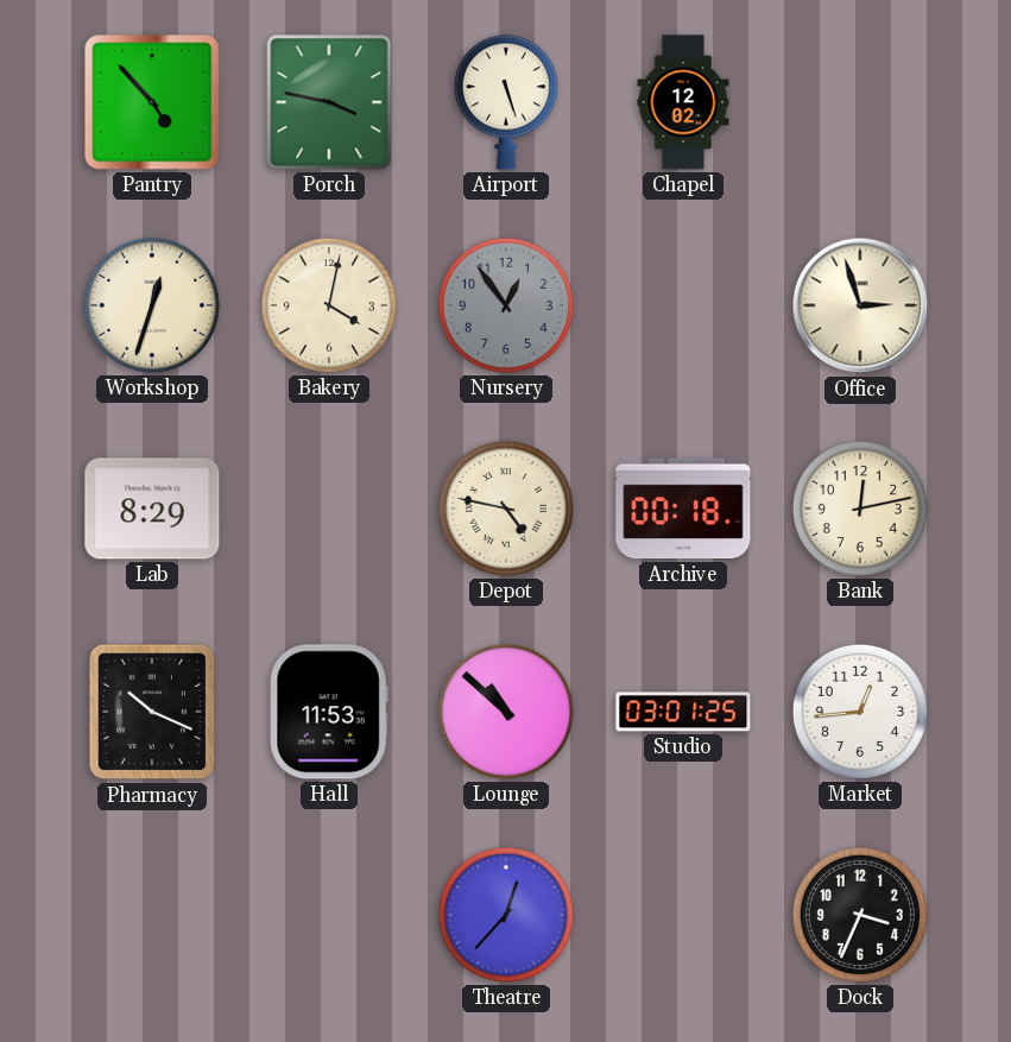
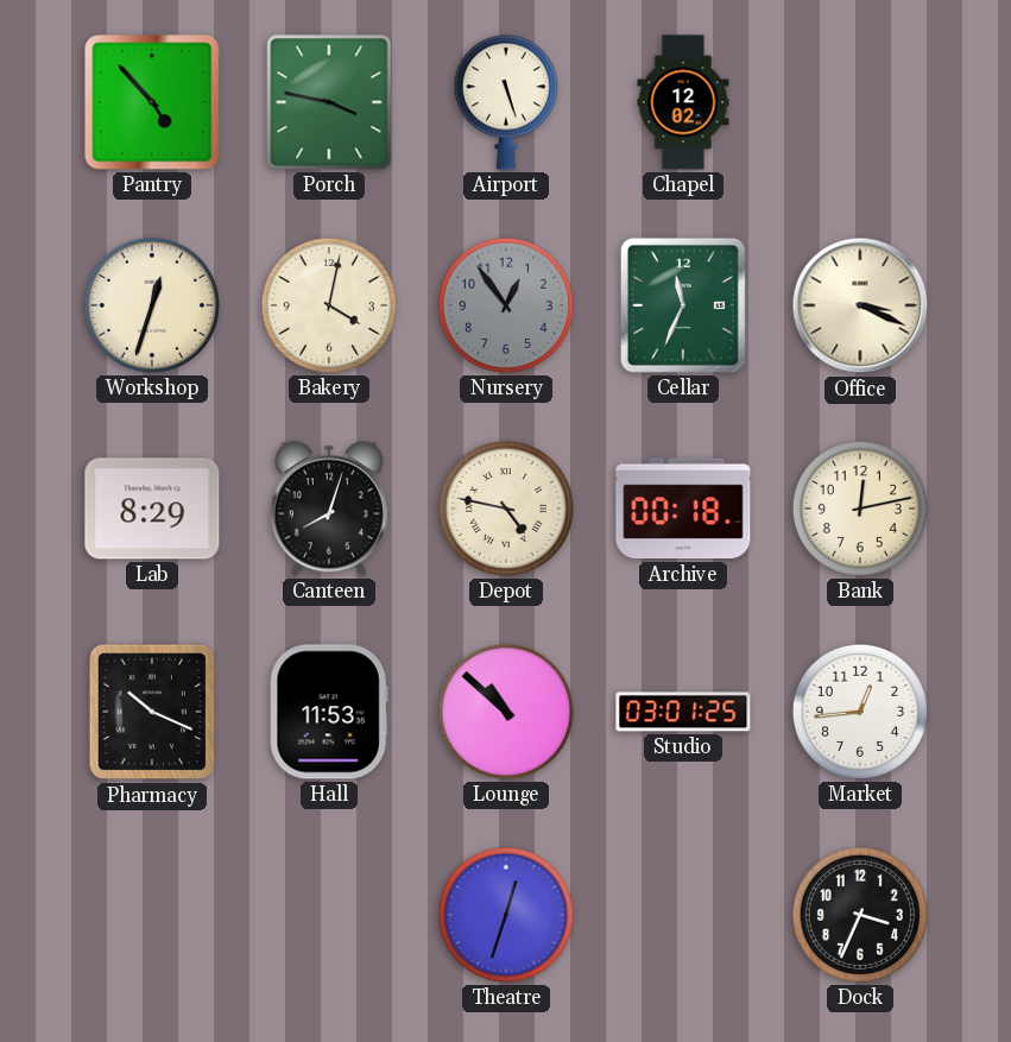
Cellar: none -> 11:34 (683, 305)
Office: 2:57 -> 3:19 (860, 305)
Canteen: none -> 8:03 (329, 509)
Theatre: 12:37 -> 12:33 (506, 915)
